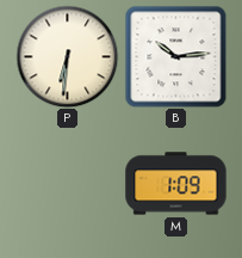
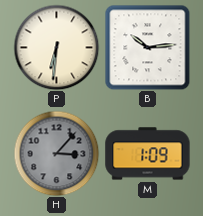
H: none -> 3:07 (56, 153)
